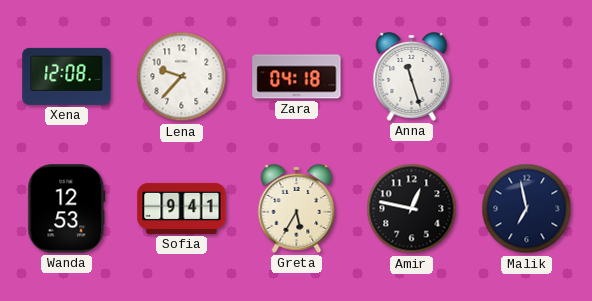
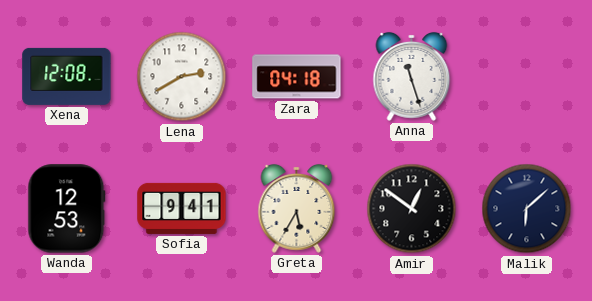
Lena: 9:37 -> 2:40 (182, 77)
Amir: 12:47 -> 12:51 (412, 209)
Malik: 6:58 -> 6:08 (527, 209)
